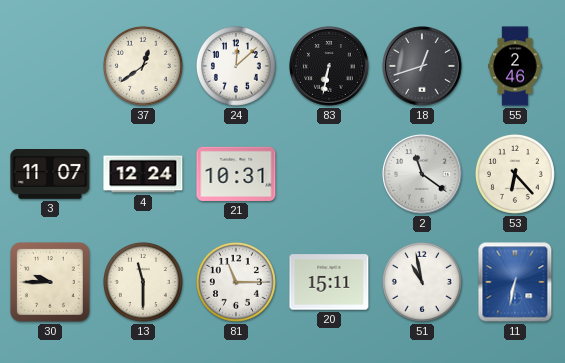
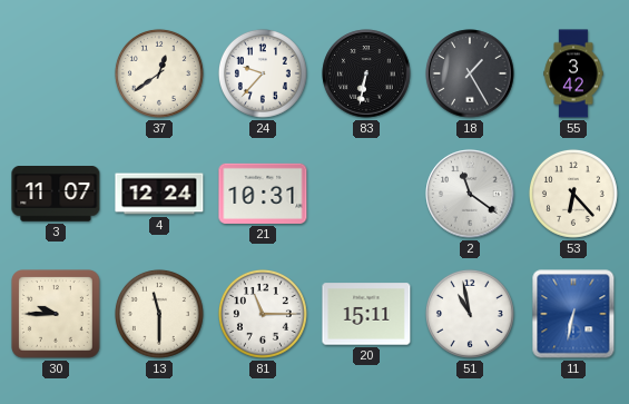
24: 12:08 -> 9:37 (263, 73)
18: 12:42 -> 1:25 (470, 73)
55: 2:46 -> 3:42 (573, 73)
